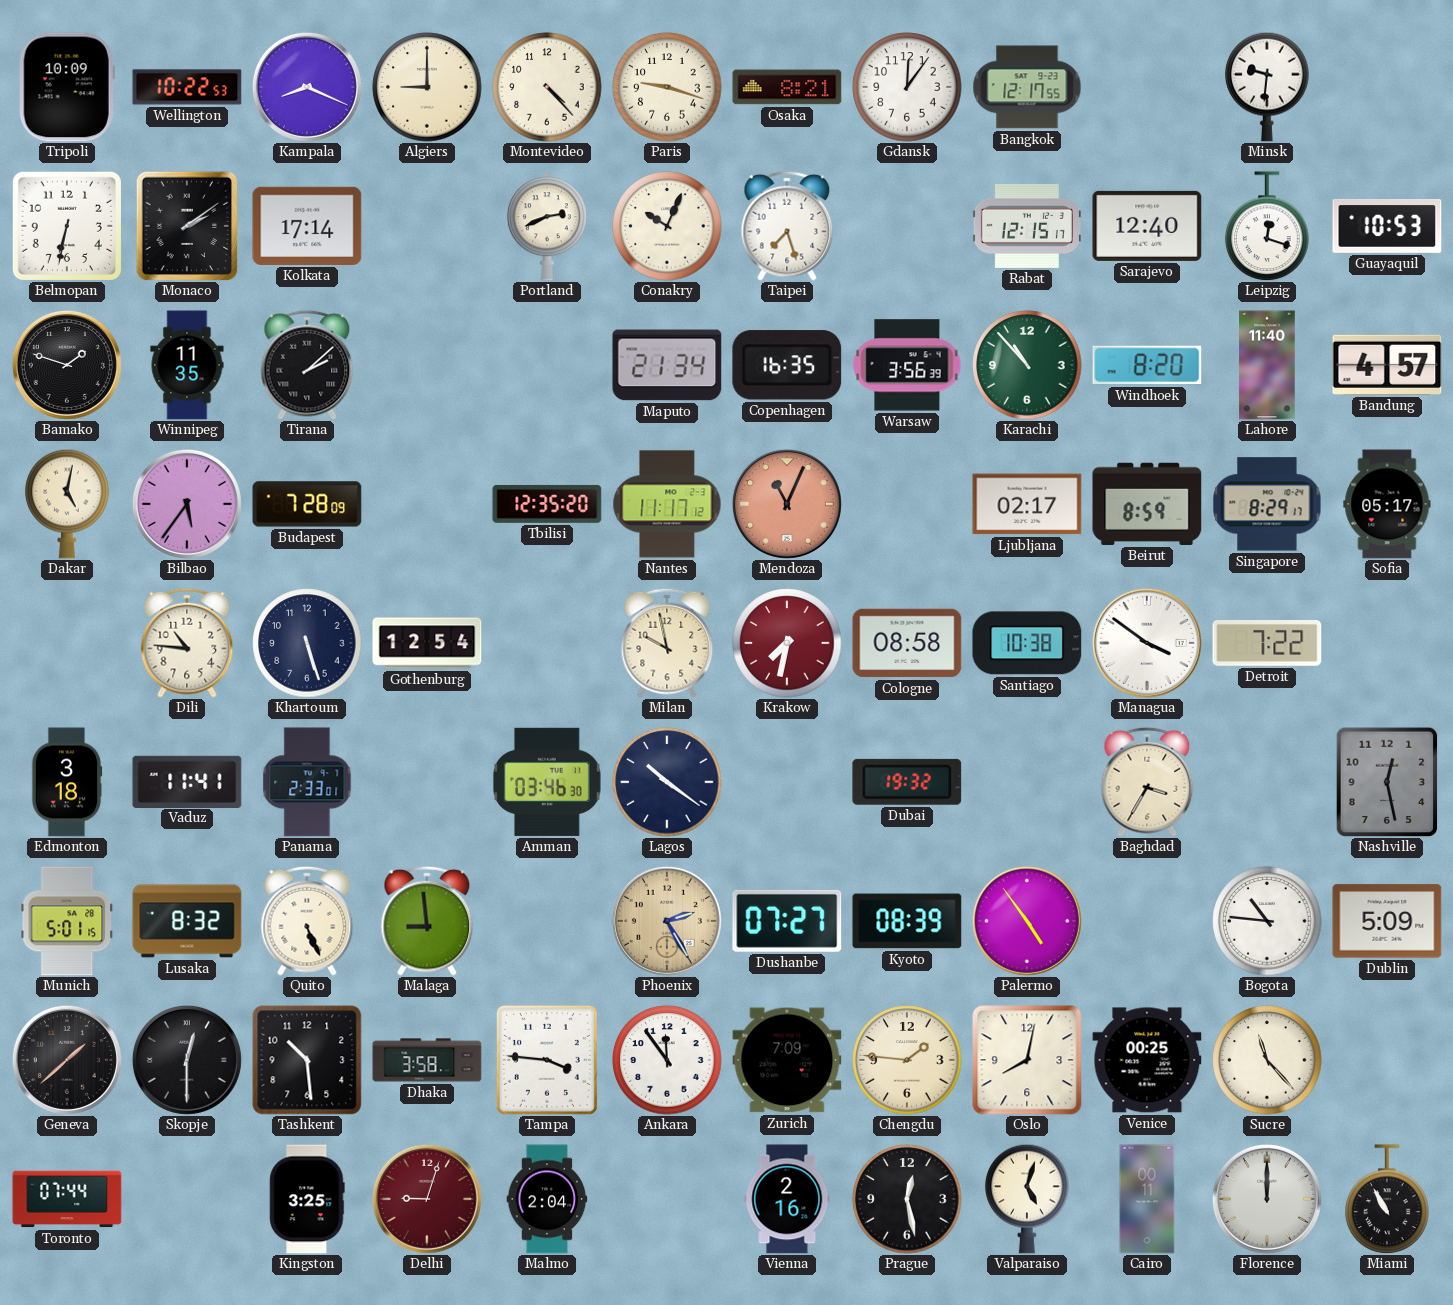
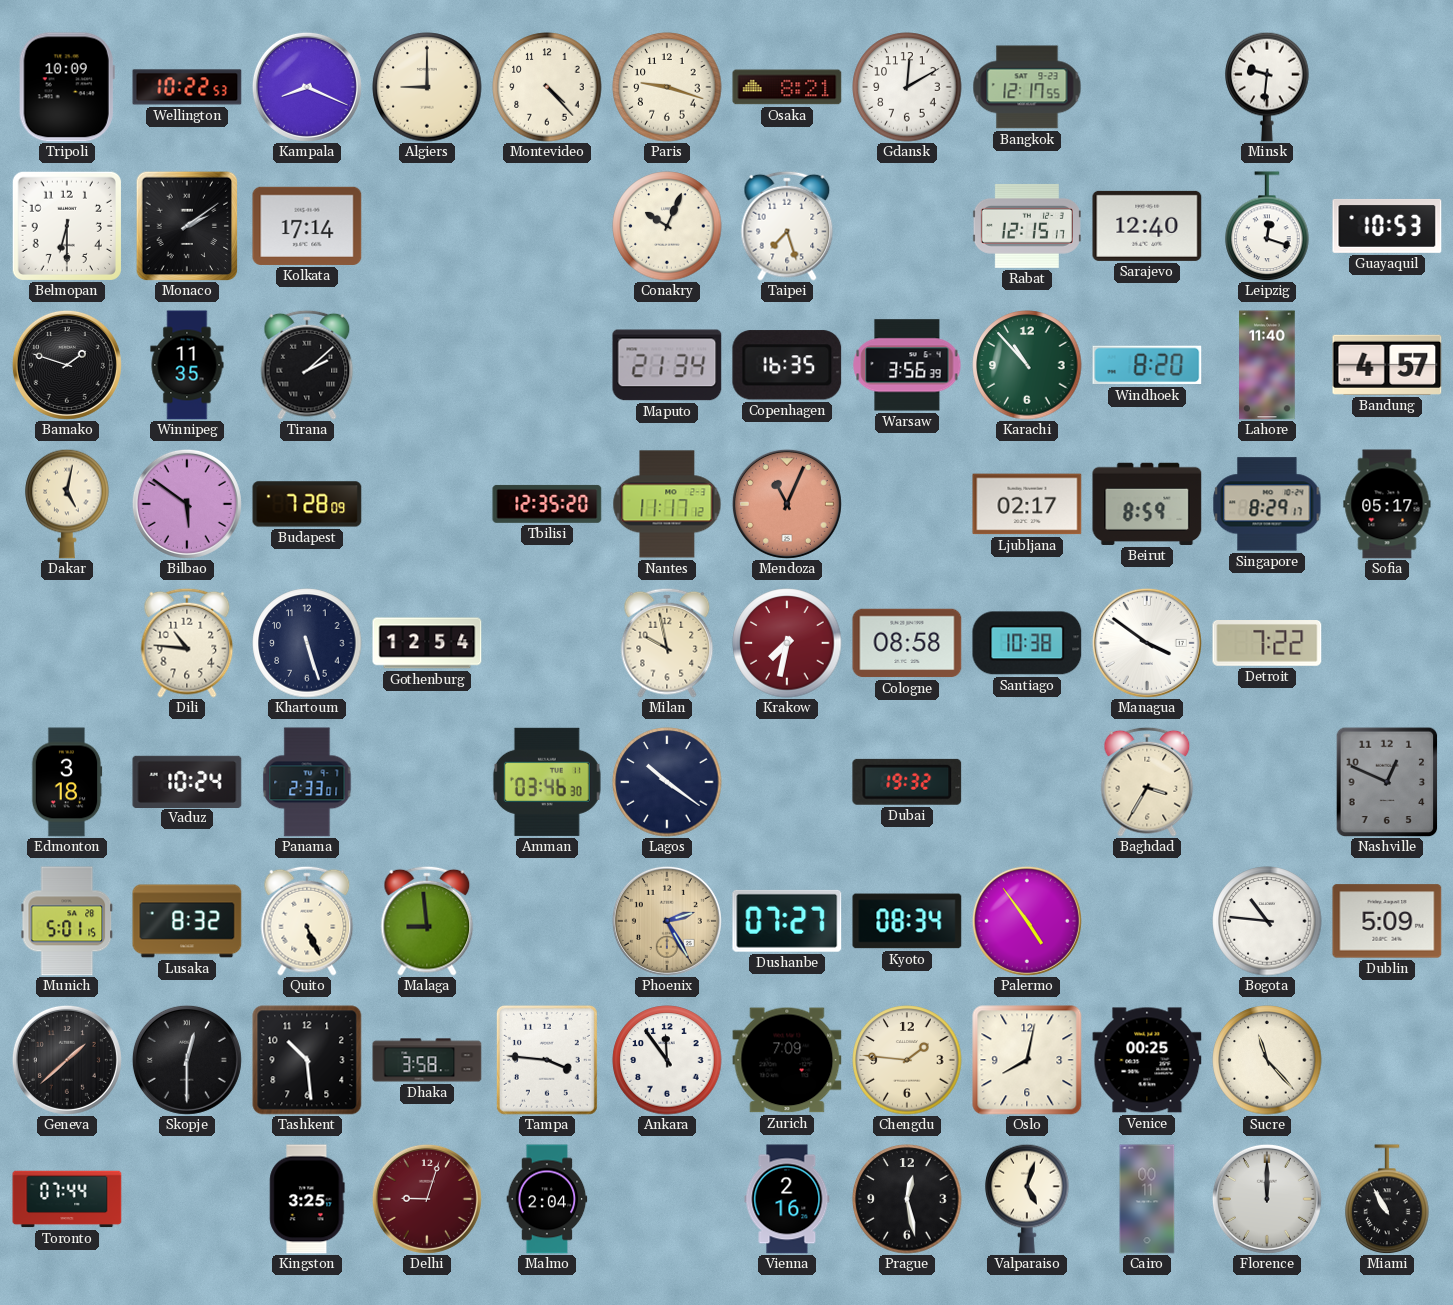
Gdansk: 12:06 -> 12:10 (907, 87)
Belmopan: 6:32 -> 6:30 (67, 226)
Portland: 2:41 -> none (547, 226)
Bilbao: 5:36 -> 5:51 (187, 504)
Vaduz: 11:41 -> 10:24 (187, 781)
Nashville: 12:28 -> 12:49 (1387, 782)
Kyoto: 08:39 -> 08:34 (907, 921)
